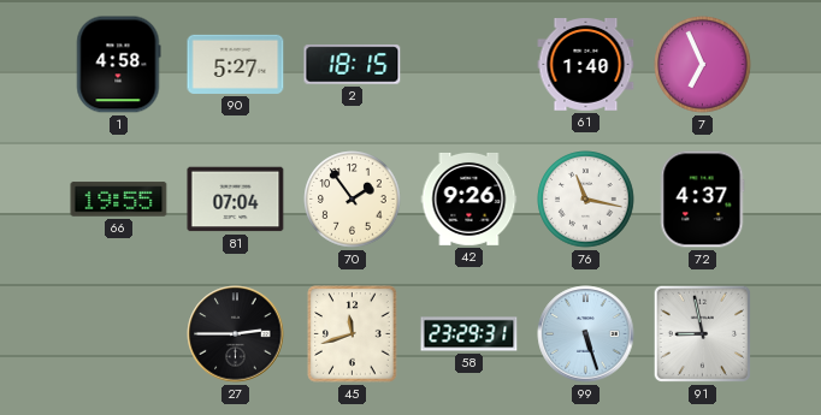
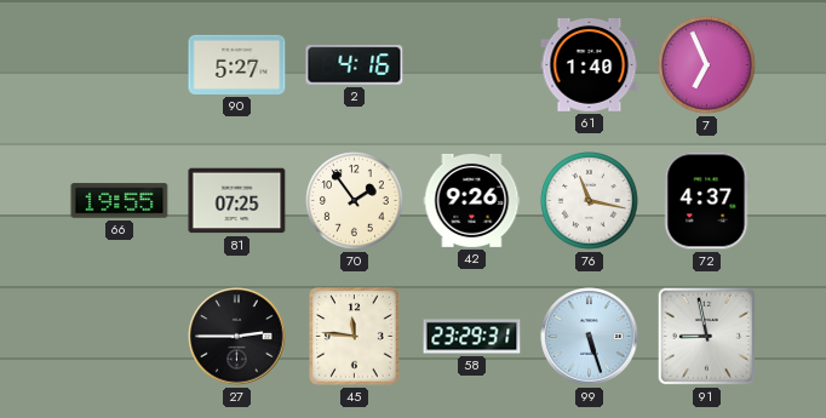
1: 4:58 -> none (118, 65)
2: 18:15 -> 4:16 (355, 65)
81: 07:04 -> 07:25 (237, 201)
45: 11:42 -> 11:46 (355, 337)
